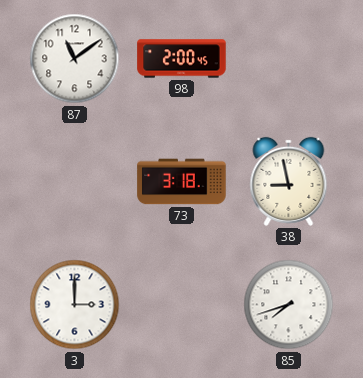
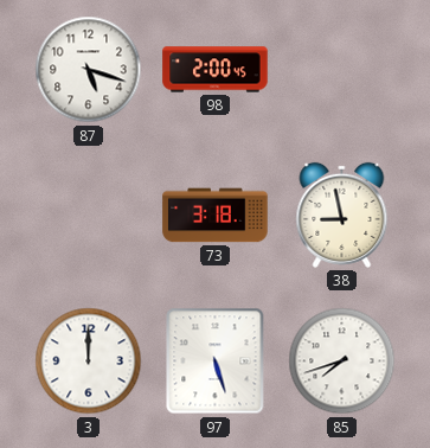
87: 11:09 -> 5:18 (89, 70)
3: 3:00 -> 12:00 (89, 361)
97: none -> 5:27 (216, 361)
